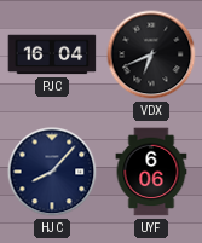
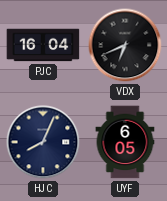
HJC: 8:07 -> 8:04 (43, 142)
UYF: 6:06 -> 6:05 (125, 142)
